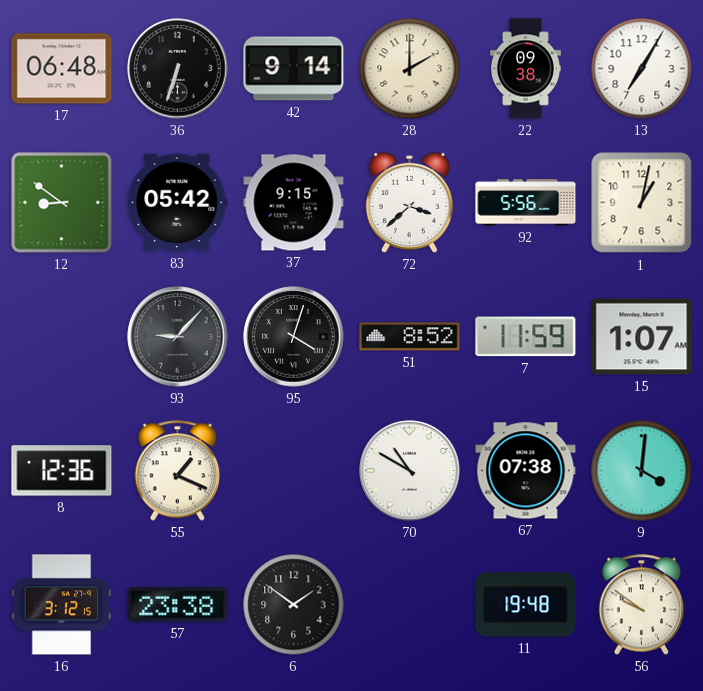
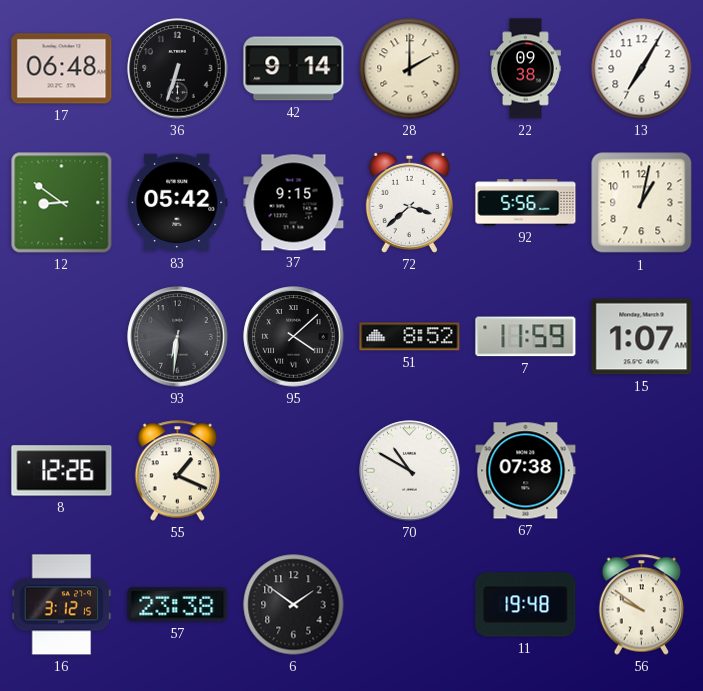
93: 9:07 -> 6:31 (178, 337)
95: 4:03 -> 4:08 (294, 337)
8: 12:36 -> 12:26 (62, 471)
9: 4:01 -> none (642, 471)
